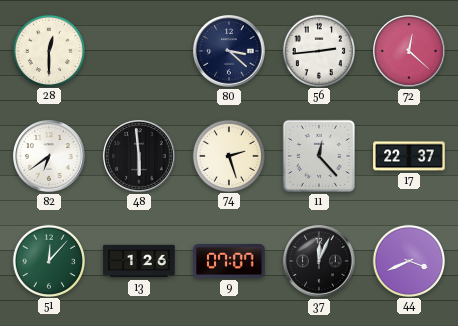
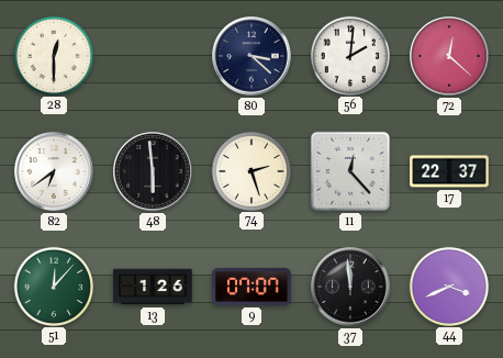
56: 2:44 -> 2:01 (349, 55)
37: 12:04 -> 11:59 (350, 287)
